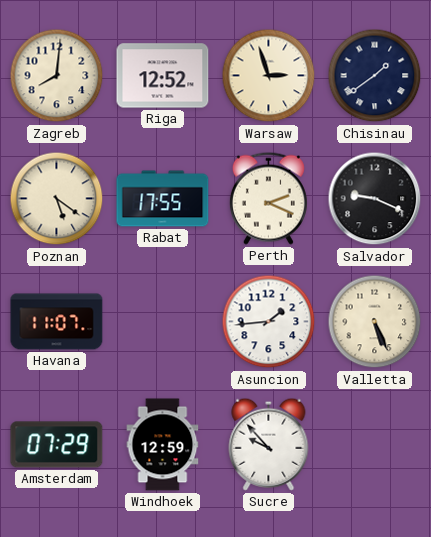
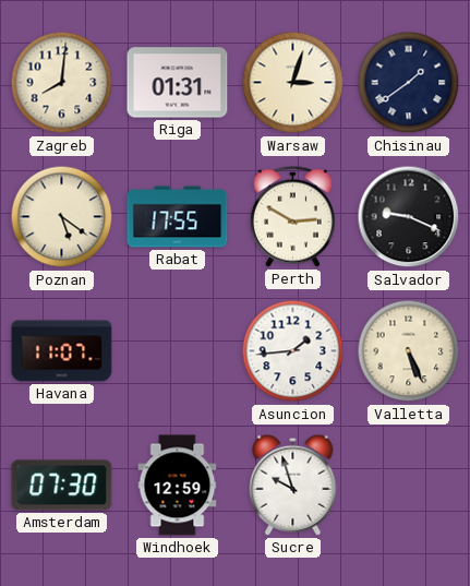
Riga: 12:52 -> 01:31 (178, 83)
Warsaw: 2:57 -> 3:03 (293, 83)
Perth: 2:19 -> 2:50 (292, 216)
Amsterdam: 07:29 -> 07:30 (62, 486)
Sucre: 9:53 -> 9:57 (293, 485)
